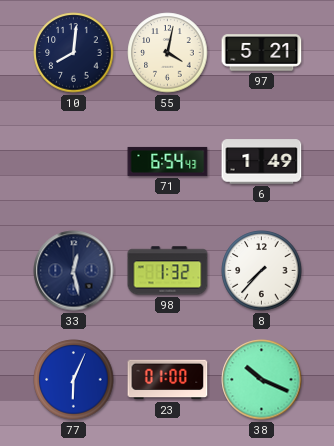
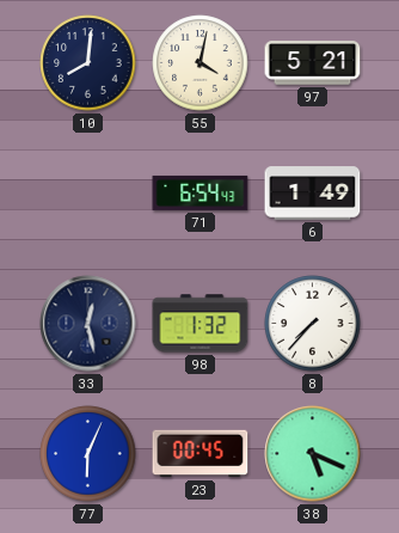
23: 01:00 -> 00:45 (201, 454)
38: 10:19 -> 5:19 (313, 454)
